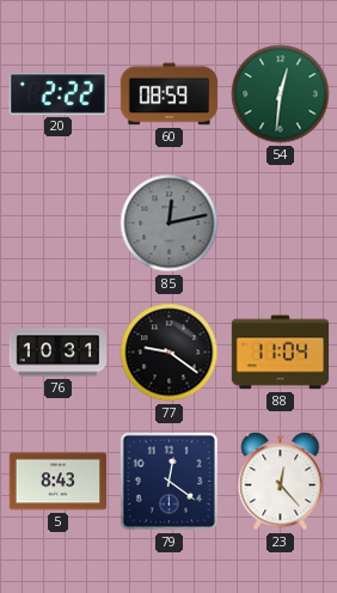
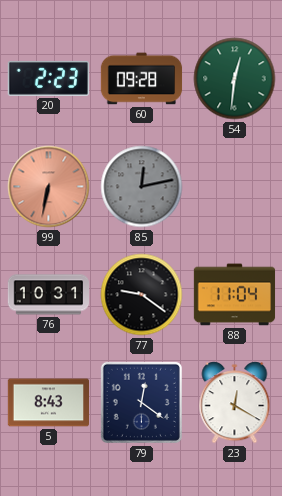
20: 2:22 -> 2:23 (48, 78)
60: 08:59 -> 09:28 (142, 79)
99: none -> 6:32 (49, 187)
23: 12:23 -> 12:20 (235, 403)
